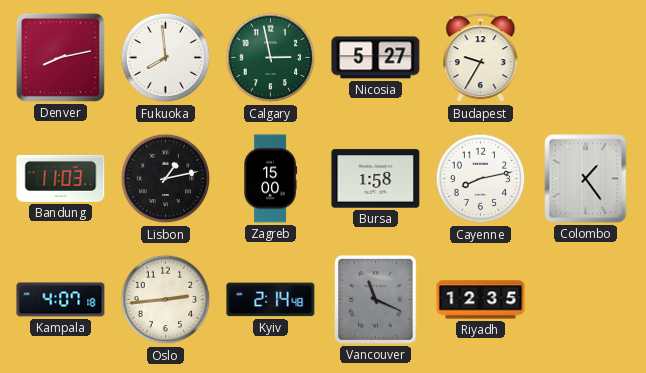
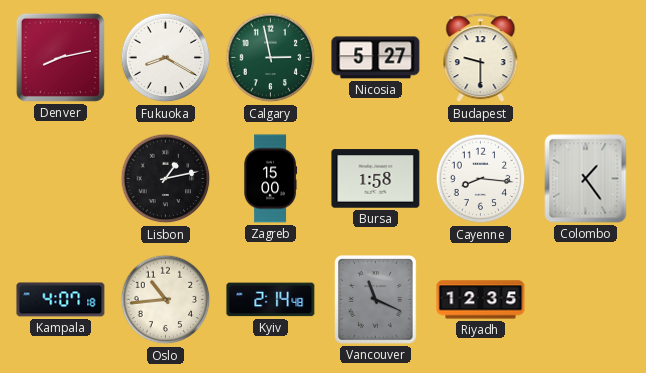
Fukuoka: 7:59 -> 8:20 (166, 58)
Budapest: 9:35 -> 9:30 (481, 58)
Bandung: 11:03 -> none (61, 178)
Cayenne: 8:13 -> 8:16 (481, 179)
Oslo: 2:44 -> 10:44 (166, 300)
